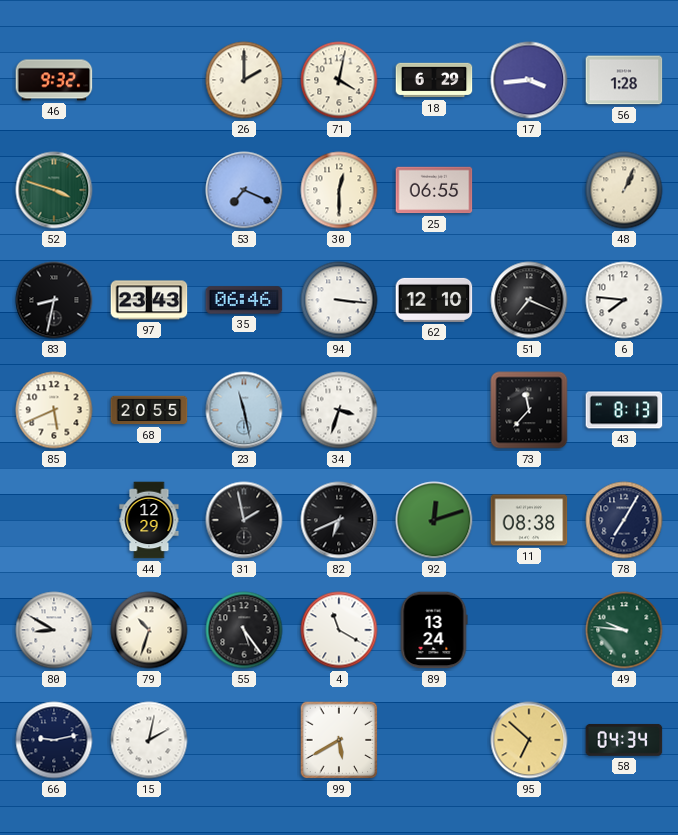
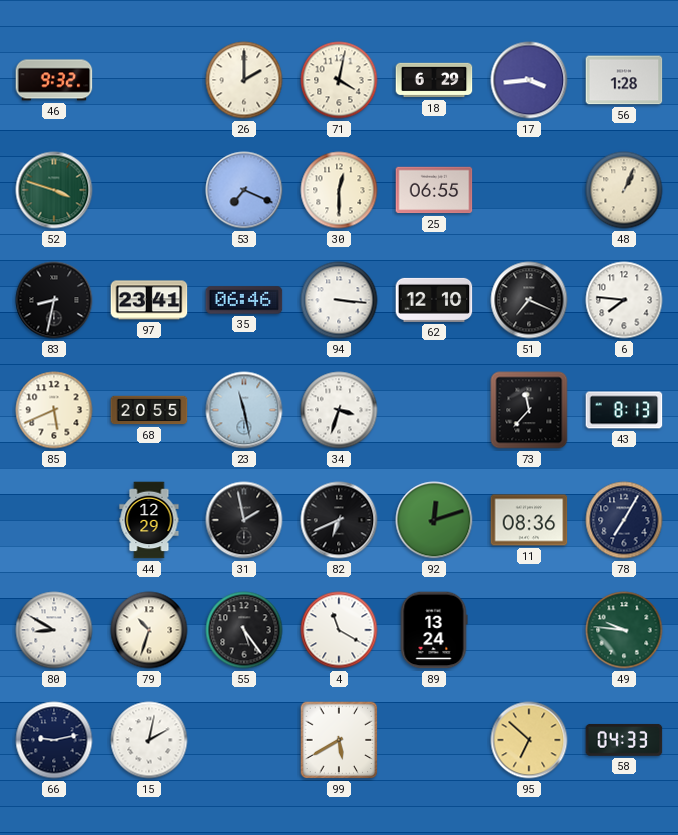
97: 23:43 -> 23:41 (149, 300)
11: 08:38 -> 08:36 (529, 520)
58: 04:34 -> 04:33 (624, 740)
